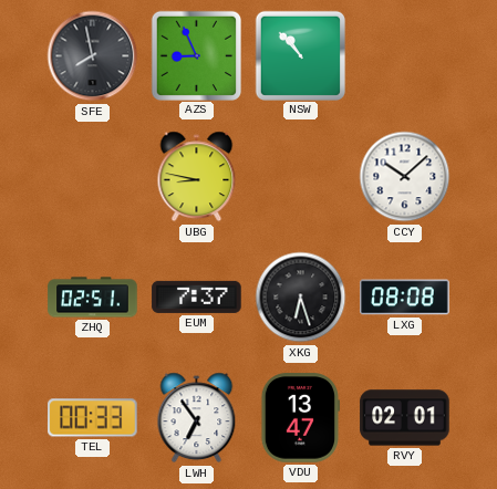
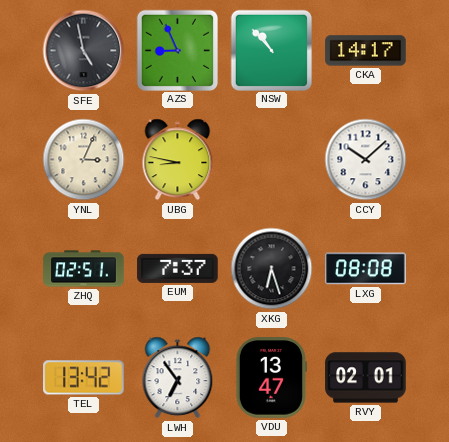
SFE: 7:58 -> 4:58 (84, 51)
CKA: none -> 14:17 (366, 51)
YNL: none -> 3:04 (84, 160)
TEL: 00:33 -> 13:42 (84, 378)
